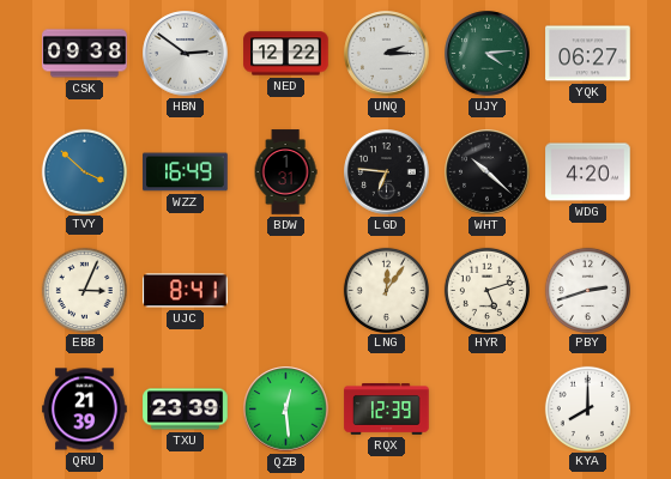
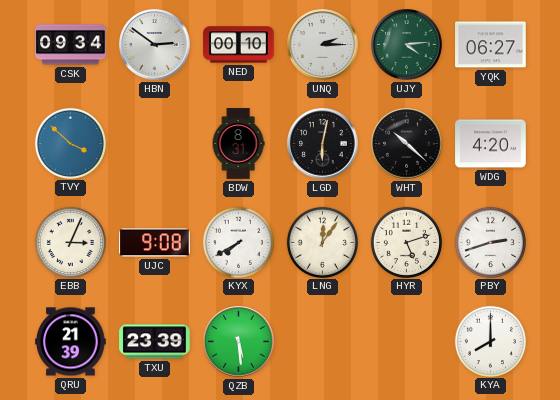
CSK: 09:38 -> 09:34 (71, 45)
NED: 12:22 -> 00:10 (239, 45)
WZZ: 16:49 -> none (186, 172)
BDW: 1:31 -> 8:31 (238, 144)
LGD: 6:46 -> 6:02 (323, 144)
UJC: 8:41 -> 9:08 (155, 243)
KYX: none -> 7:40 (238, 242)
QZB: 12:29 -> 5:29 (239, 342)
RQX: 12:39 -> none (387, 410)
